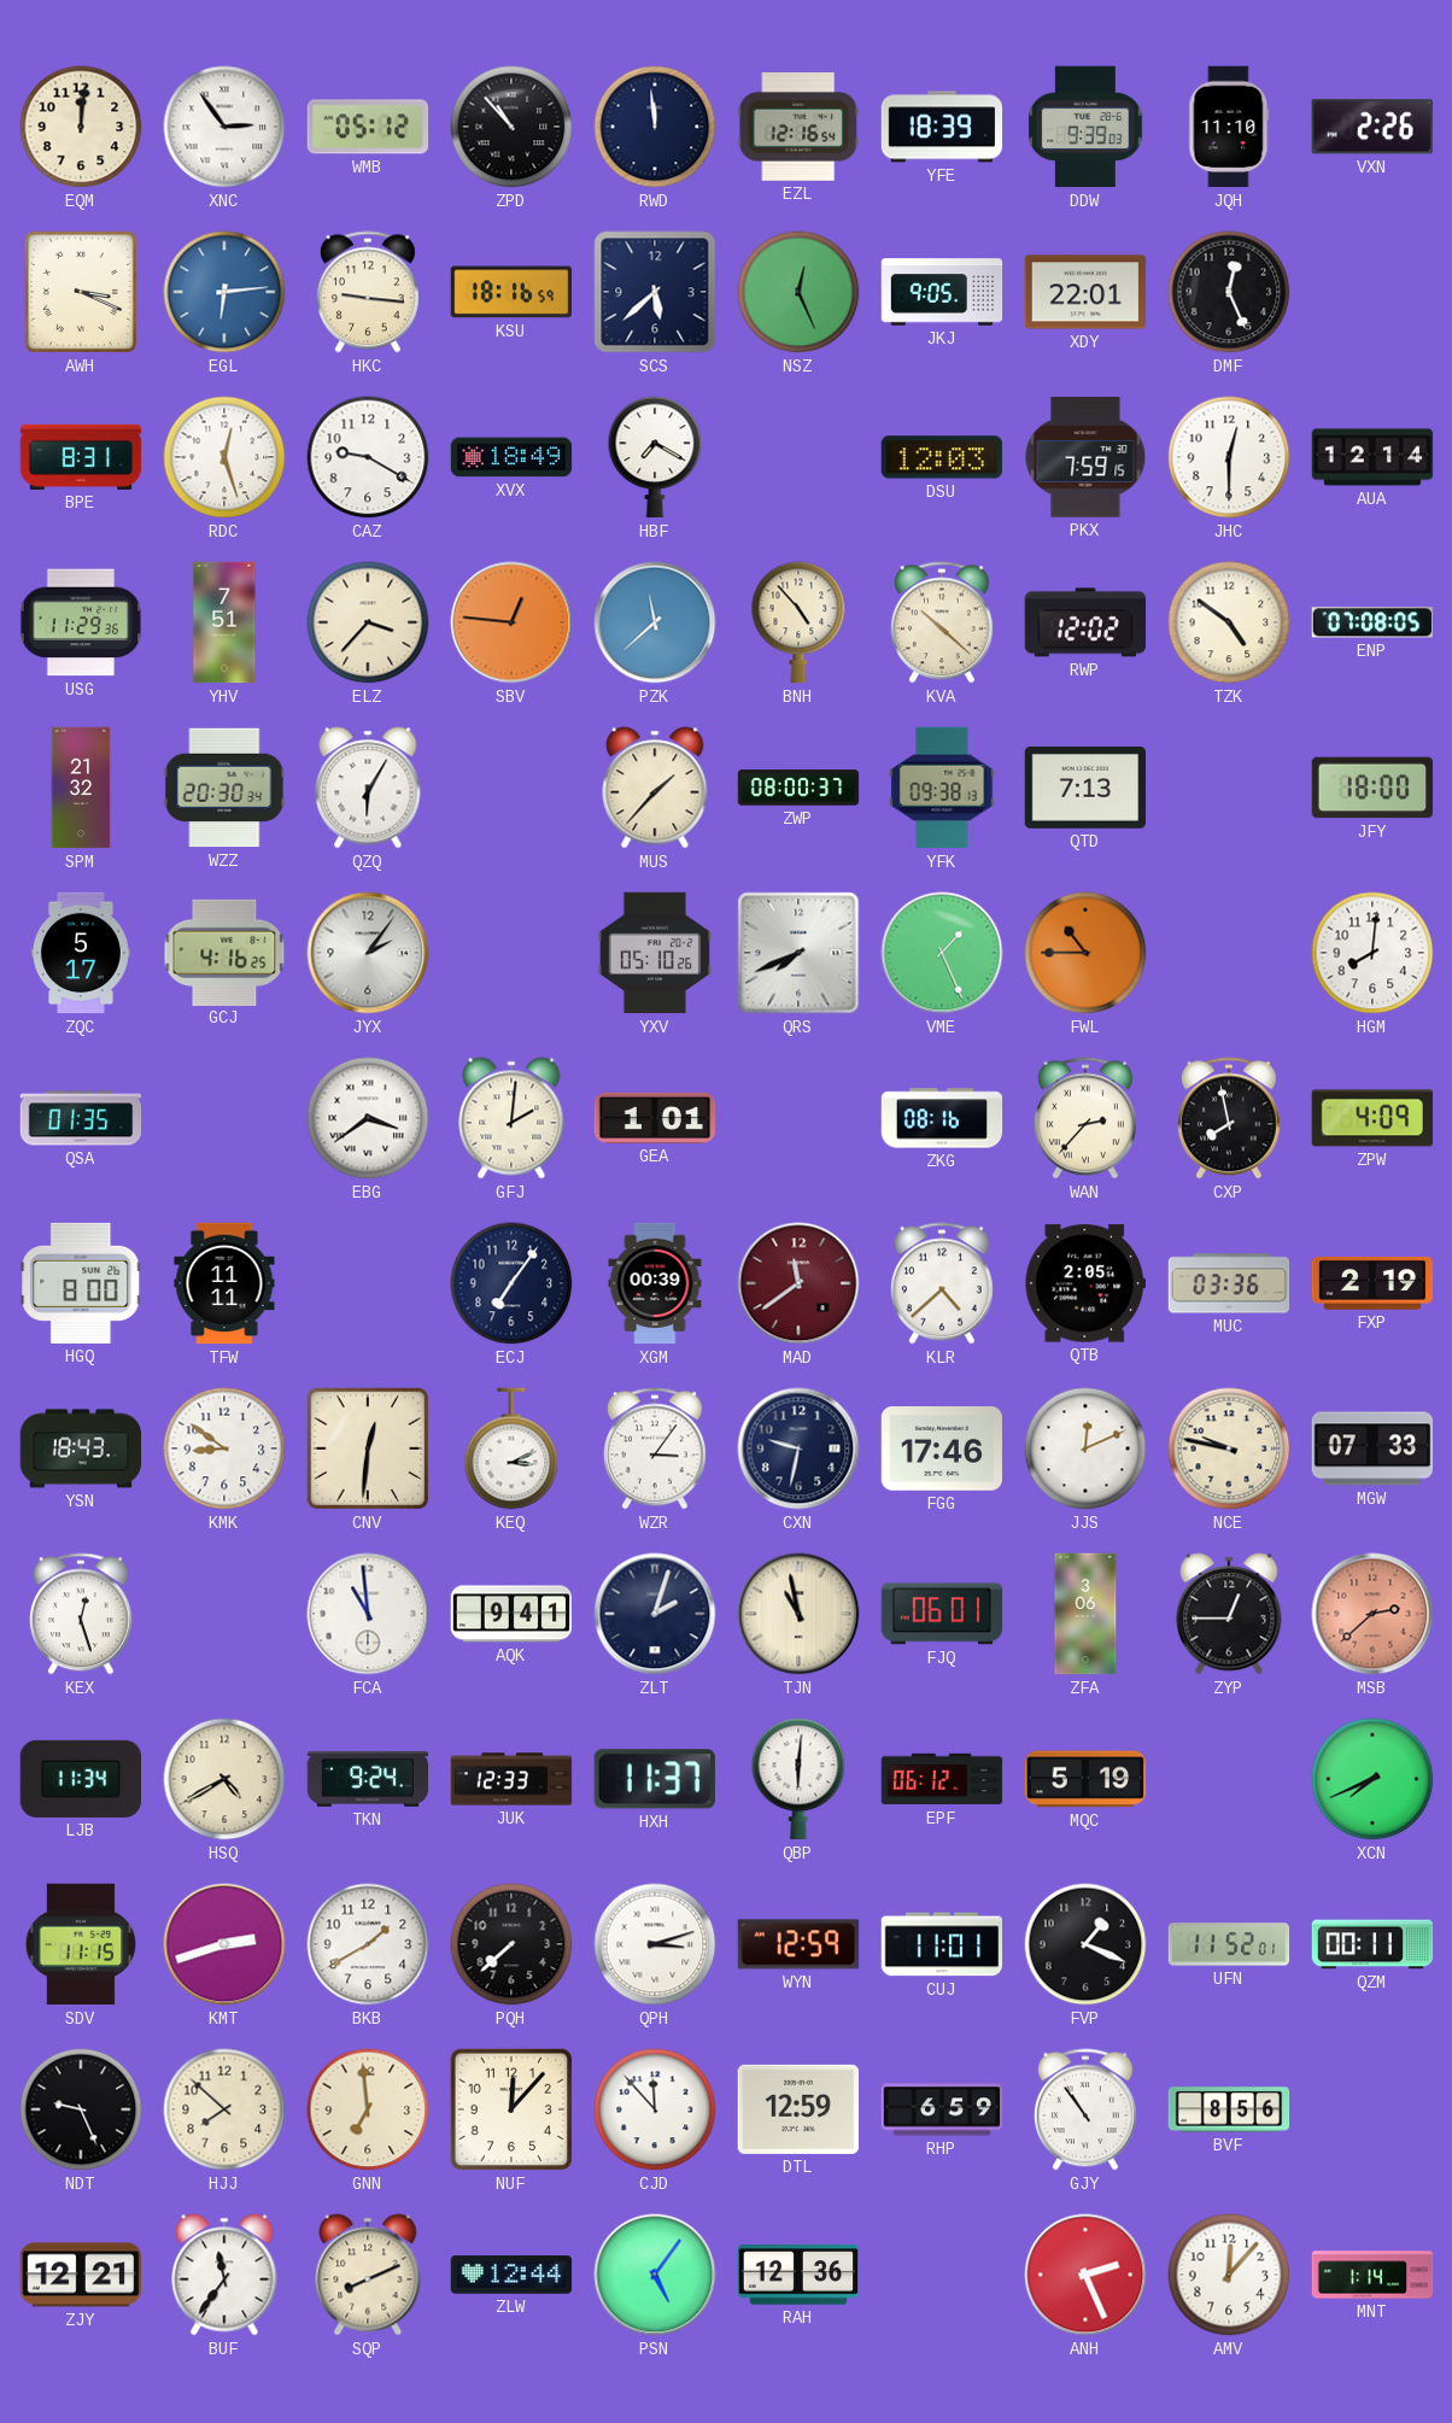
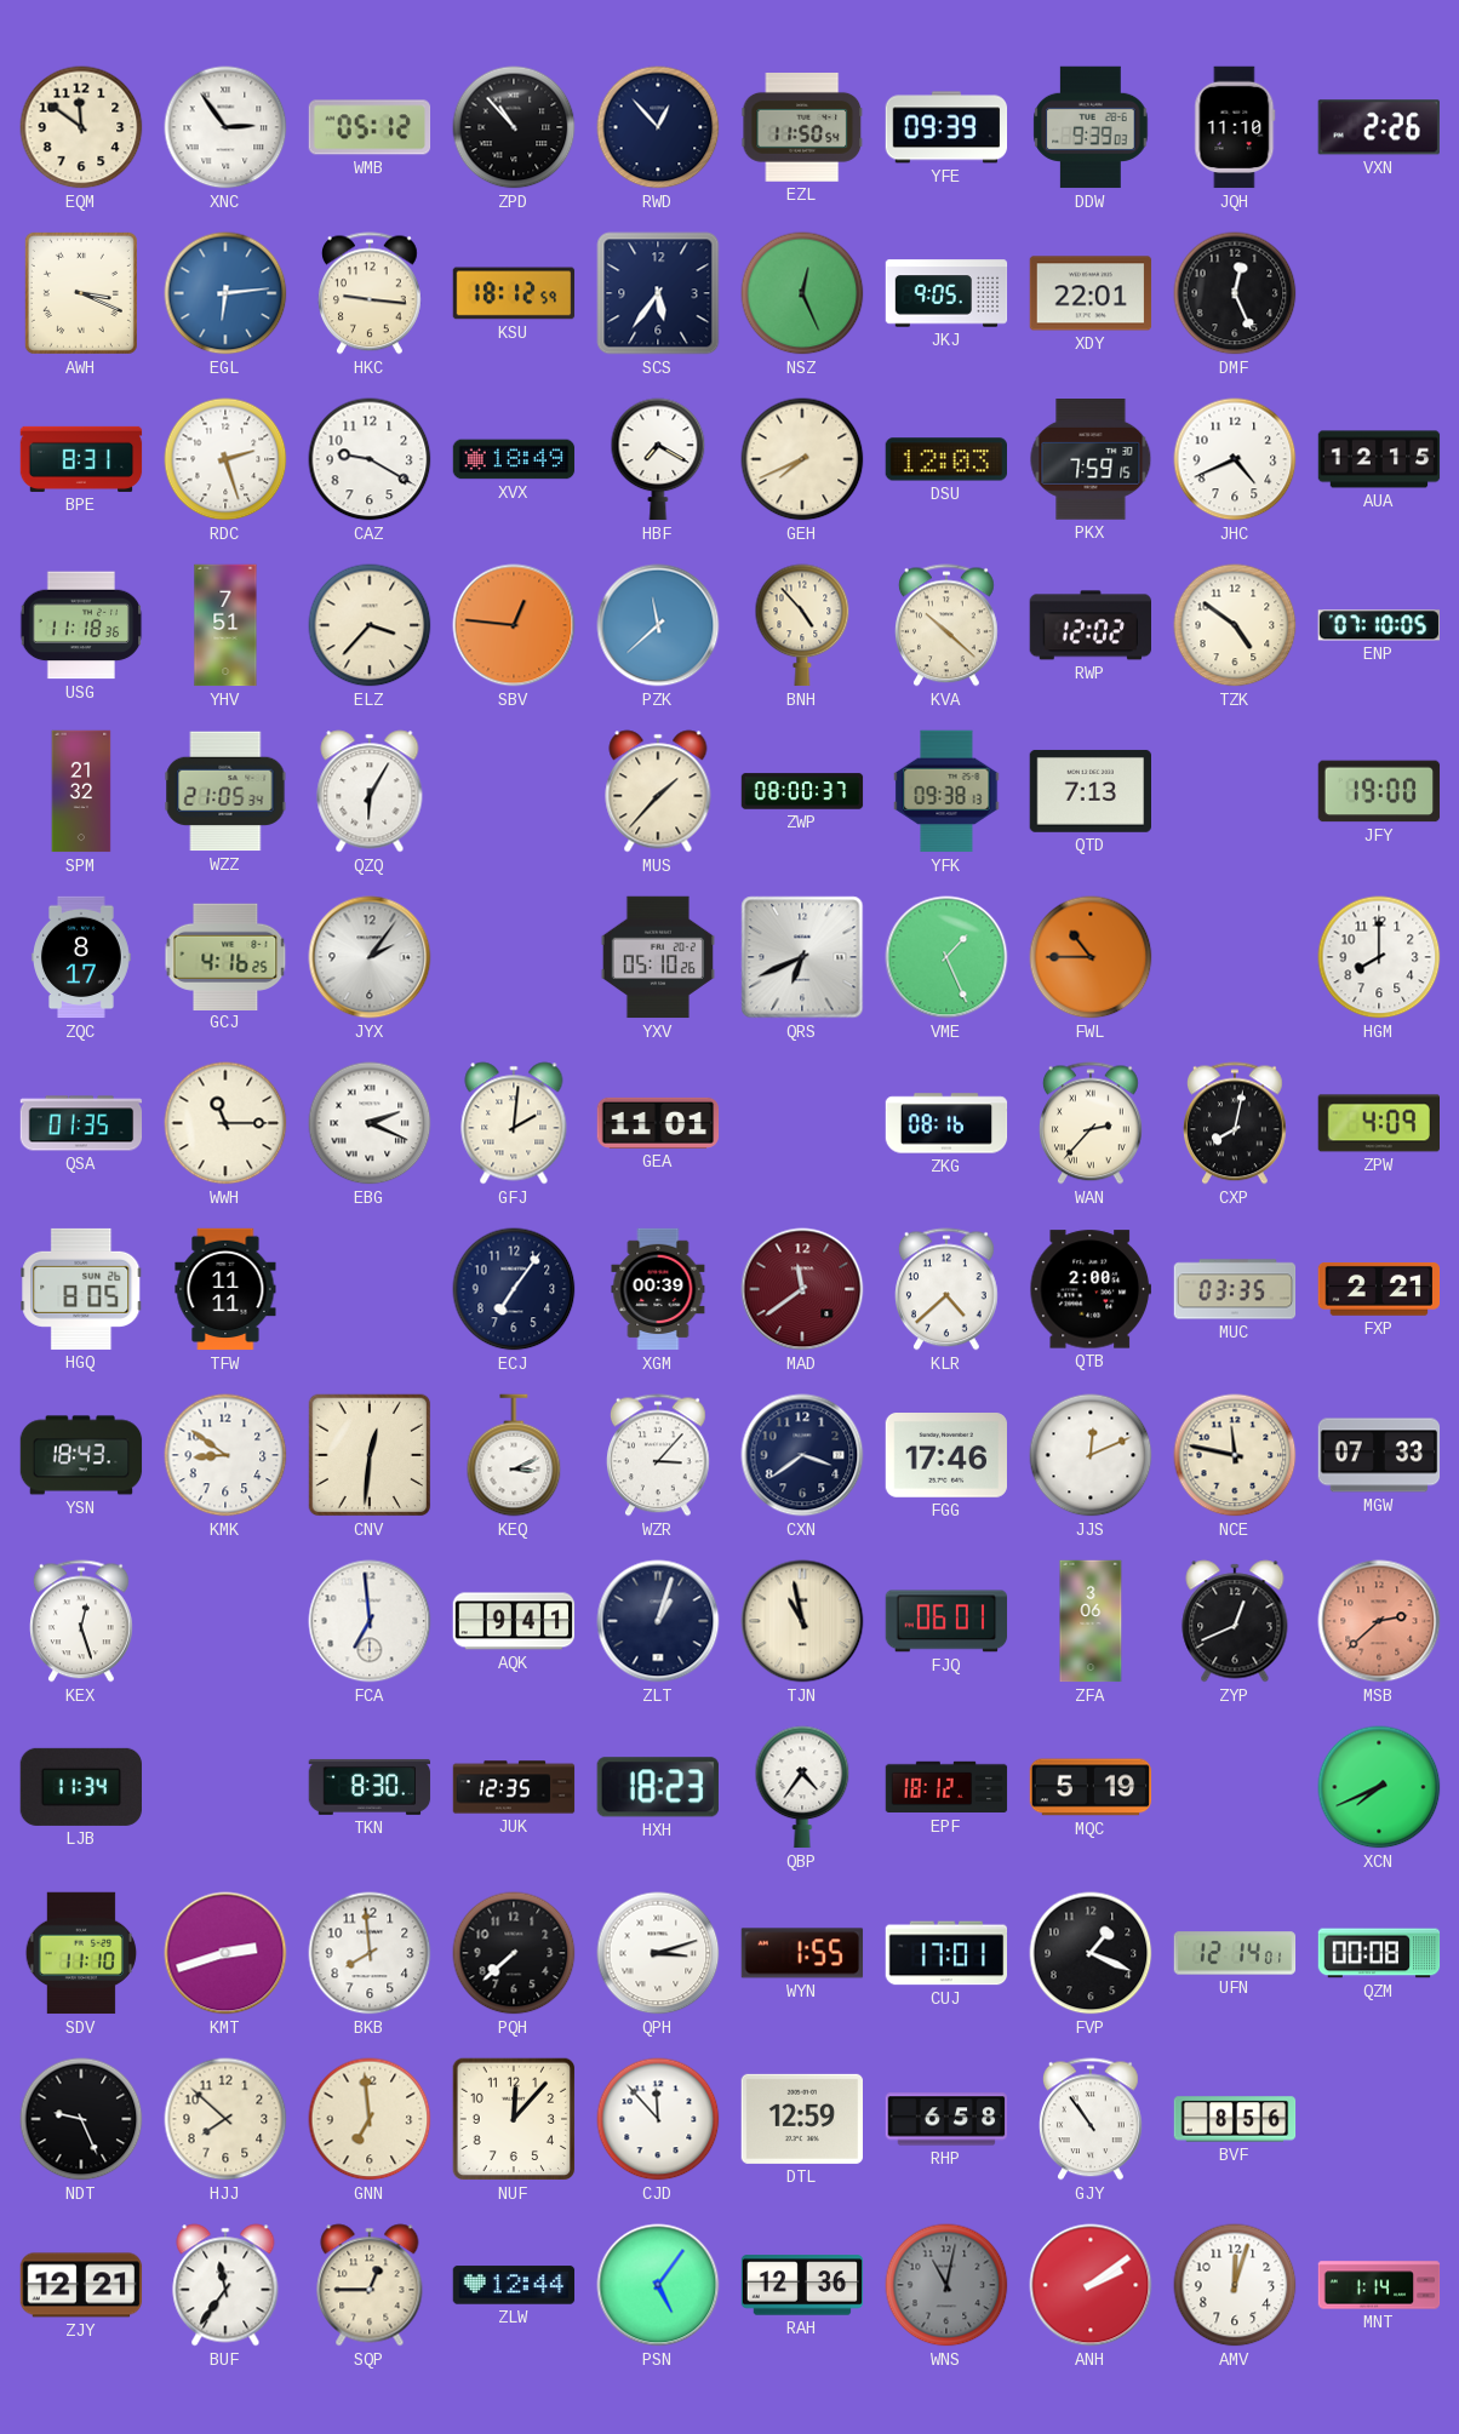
EQM: 12:01 -> 11:51 (81, 127)
RWD: 11:59 -> 12:53 (658, 127)
EZL: 12:16 -> 11:50 (802, 128)
YFE: 18:39 -> 09:39 (946, 127)
KSU: 18:16 -> 18:12 (514, 293)
SCS: 5:38 -> 5:36 (658, 293)
RDC: 12:27 -> 2:27 (225, 459)
GEH: none -> 7:41 (802, 459)
JHC: 12:30 -> 4:41 (1235, 459)
AUA: 12:14 -> 12:15 (1379, 459)
USG: 11:29 -> 11:18 (81, 625)
ENP: 07:08 -> 07:10 (1378, 625)
WZZ: 20:30 -> 21:05 (225, 791)
JFY: 18:00 -> 19:00 (1379, 791)
ZQC: 5:17 -> 8:17 (82, 957)
QRS: 7:41 -> 6:41 (802, 957)
HGM: 8:01 -> 8:00 (1379, 957)
WWH: none -> 11:15 (225, 1123)
EBG: 3:39 -> 2:19 (370, 1123)
GEA: 1:01 -> 11:01 (658, 1123)
CXP: 7:58 -> 8:02 (1235, 1123)
HGQ: 8:00 -> 8:05 (81, 1289)
QTB: 2:05 -> 2:00 (1089, 1289)
MUC: 03:36 -> 03:35 (1235, 1289)
FXP: 2:19 -> 2:21 (1379, 1290)
WZR: 3:06 -> 3:07 (658, 1455)
CXN: 9:32 -> 3:39 (802, 1455)
NCE: 9:47 -> 11:47 (1235, 1455)
FCA: 10:59 -> 6:59 (370, 1621)
ZLT: 2:03 -> 1:03 (658, 1621)
ZYP: 12:45 -> 12:41 (1235, 1621)
HSQ: 4:40 -> none (224, 1779)
TKN: 9:24 -> 8:30 (370, 1787)
JUK: 12:33 -> 12:35 (514, 1787)
HXH: 11:37 -> 18:23 (658, 1787)
QBP: 6:01 -> 4:36 (802, 1787)
EPF: 06:12 -> 18:12 (946, 1787)
SDV: 11:15 -> 11:10 (81, 1953)
BKB: 1:40 -> 7:59 (370, 1953)
WYN: 12:59 -> 1:55 (802, 1953)
CUJ: 11:01 -> 17:01 (946, 1953)
UFN: 11:52 -> 12:14 (1235, 1953)
QZM: 00:11 -> 00:08 (1379, 1953)
RHP: 6:59 -> 6:58 (946, 2119)
SQP: 8:11 -> 12:45 (370, 2285)
WNS: none -> 11:02 (946, 2285)
ANH: 2:26 -> 2:09 (1091, 2285)
AMV: 12:07 -> 12:03 (1235, 2285)
